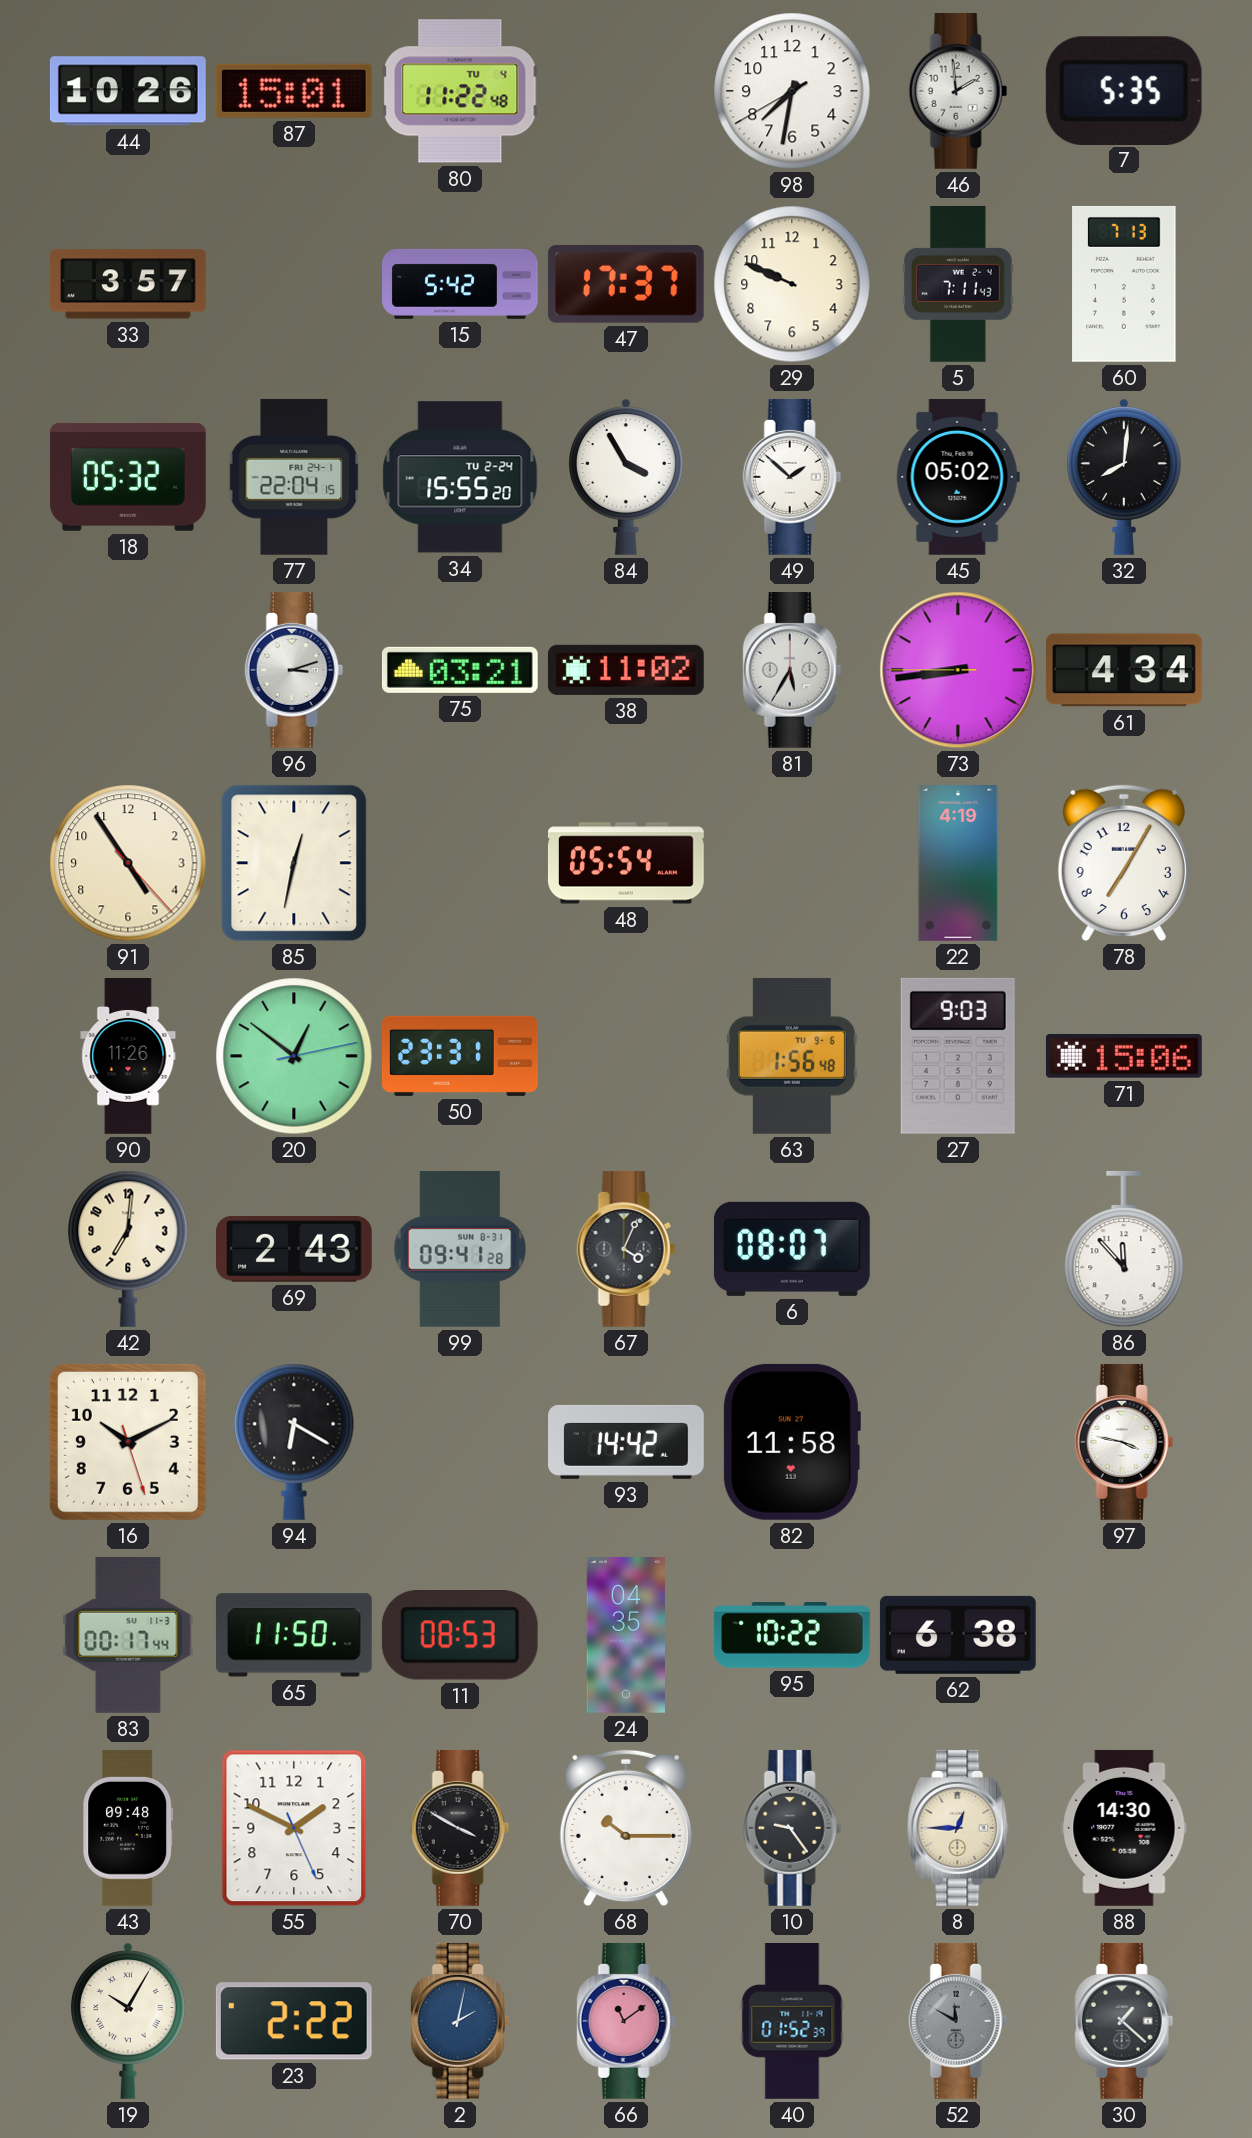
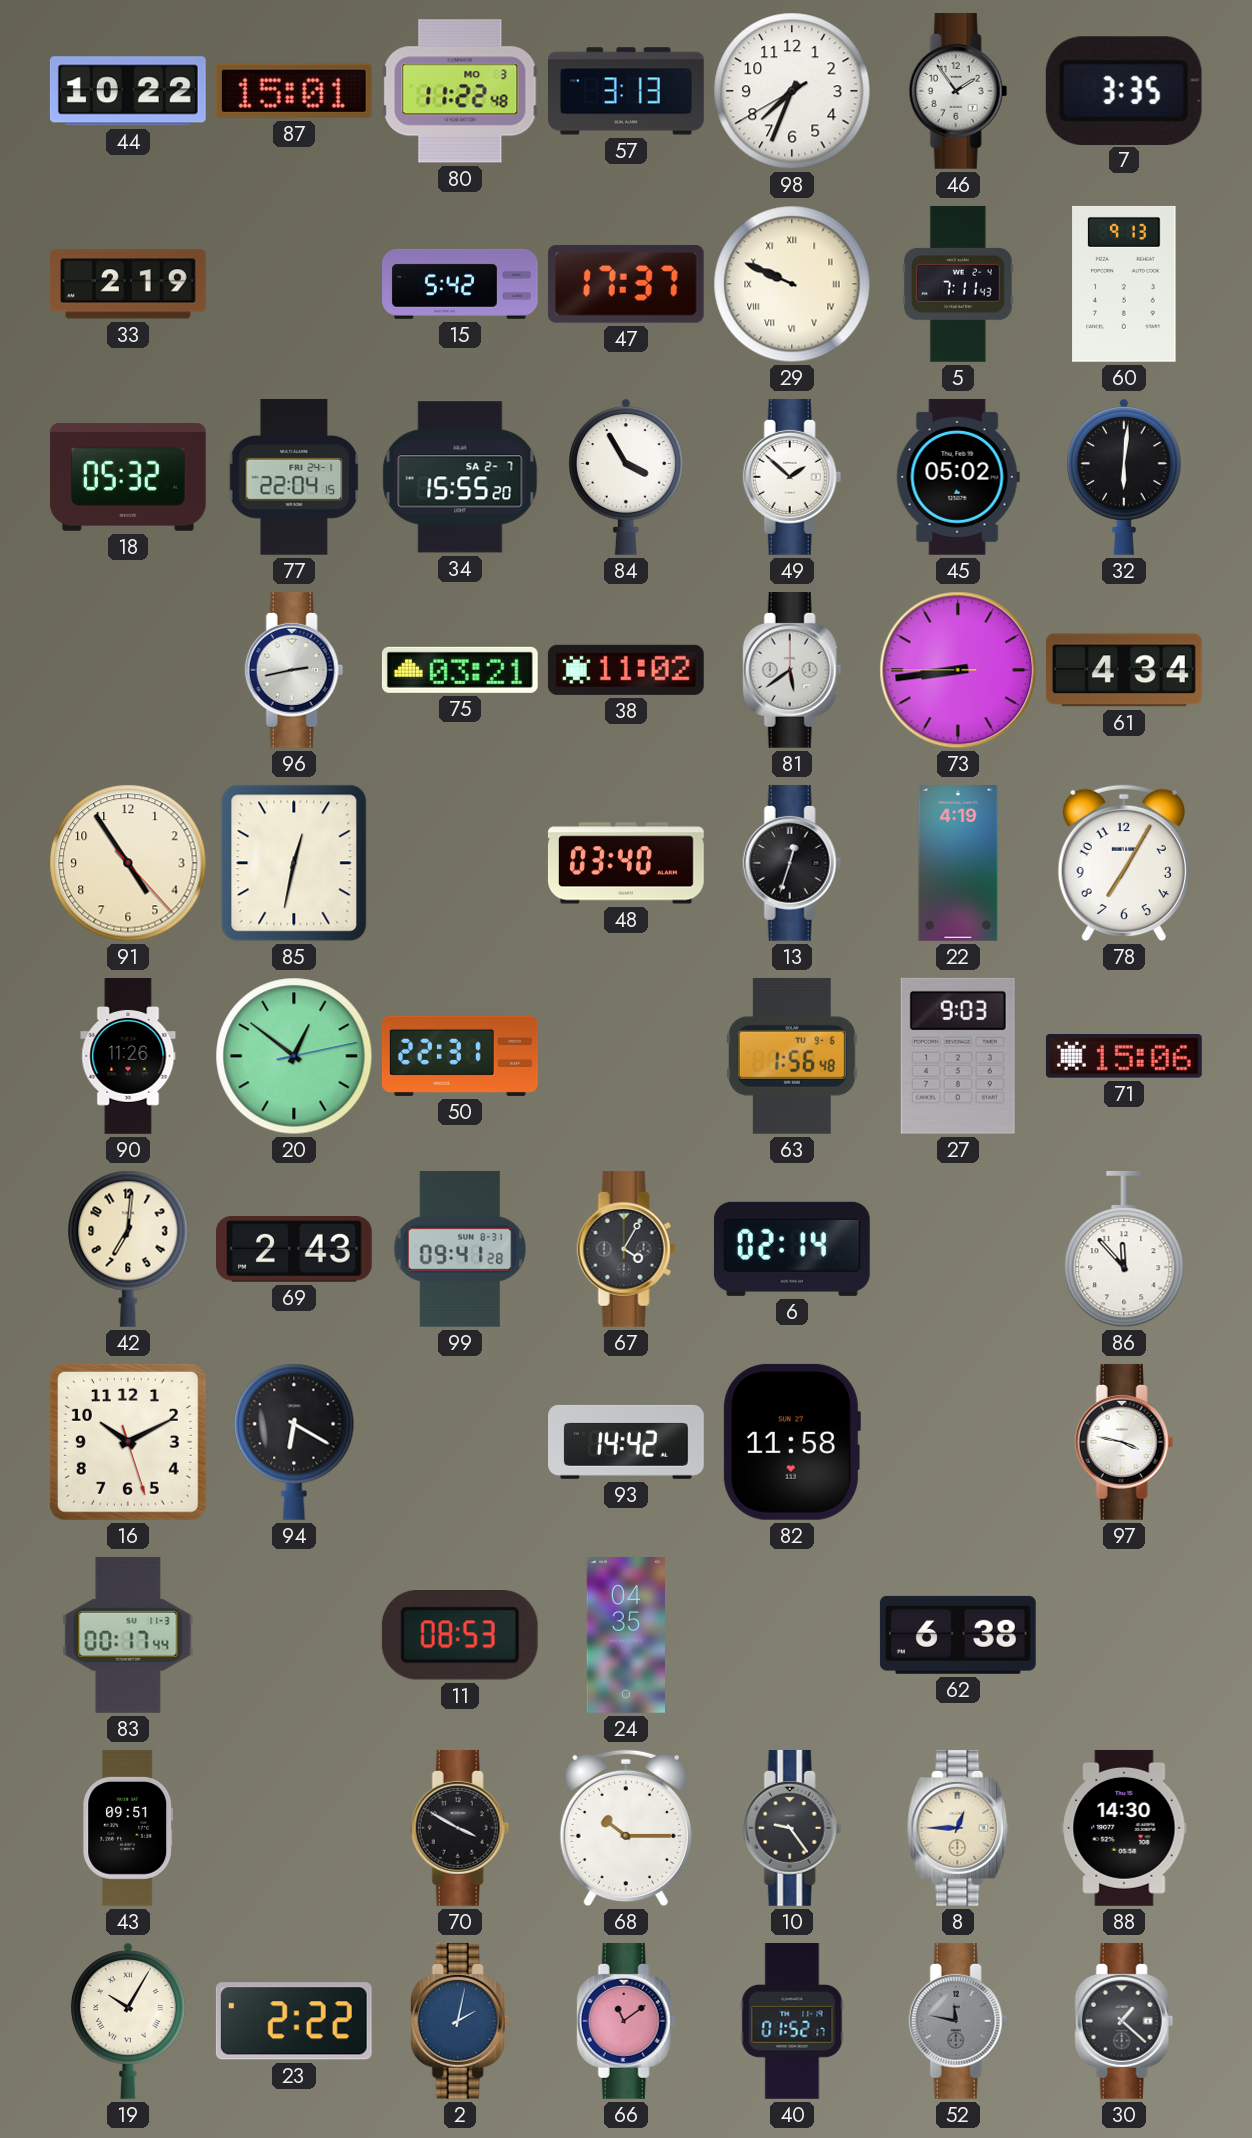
44: 10:26 -> 10:22 (128, 91)
80 date: TU 4 -> MO 3 (460, 91)
57: none -> 3:13 (627, 91)
98: 7:31 -> 7:33 (792, 91)
46: 1:59 -> 1:54 (958, 91)
7: 5:35 -> 3:35 (1124, 90)
33: 3:57 -> 2:19 (128, 284)
29 numerals: Arabic -> Roman (792, 284)
60: 7:13 -> 9:13 (1124, 284)
34 date: TU 2-24 -> SA 2-7 (460, 477)
32: 8:01 -> 6:01 (1125, 477)
96: 3:12 -> 2:43 (294, 670)
81: 5:35 -> 5:39 (792, 670)
48: 05:54 -> 03:40 (626, 863)
13: none -> 12:33 (792, 863)
50: 23:31 -> 22:31 (460, 1056)
67: 4:04 -> 4:05 (626, 1249)
6: 08:07 -> 02:14 (792, 1249)
65: 11:50 -> none (294, 1635)
95: 10:22 -> none (792, 1635)
43: 09:48 -> 09:51 (128, 1828)
55: 1:49 -> none (294, 1828)
40: 01:52:39 -> 01:52:17 (792, 2022)
52: 11:50 -> 11:47 (958, 2021)
